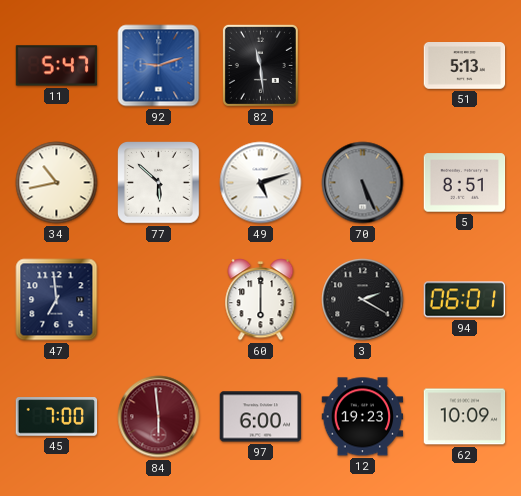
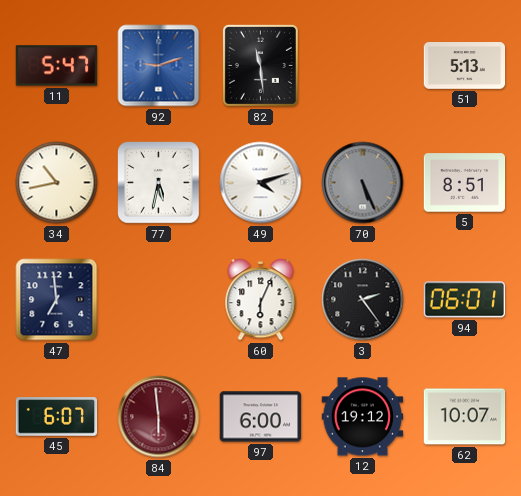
77: 5:52 -> 5:32 (159, 183)
49: 5:12 -> 4:12 (261, 183)
60: 6:00 -> 6:04 (261, 300)
3: 2:20 -> 2:24 (363, 300)
45: 7:00 -> 6:07 (57, 417)
12: 19:23 -> 19:12 (363, 417)
62: 10:09 -> 10:07 (465, 417)
